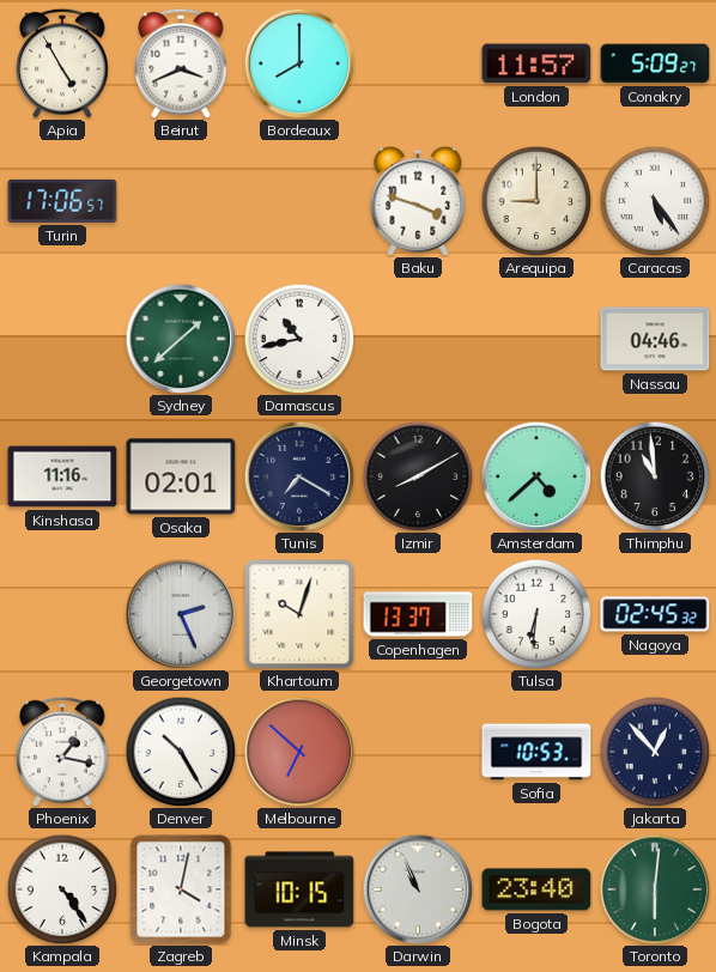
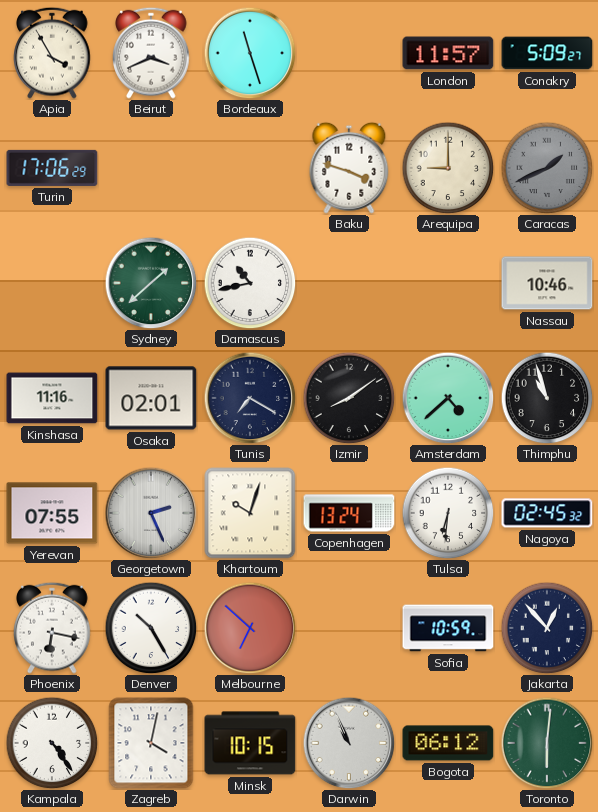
Apia: 4:55 -> 3:55 (52, 53)
Bordeaux: 8:00 -> 11:27 (250, 53)
Turin: 17:06:57 -> 17:06:29 (52, 168)
Caracas: 5:24 -> 1:41 (547, 168)
Caracas dial: white -> grey (547, 168)
Nassau: 04:46 -> 10:46 (547, 283)
Izmir: 8:10 -> 8:09 (349, 398)
Thimphu: 10:59 -> 10:57 (547, 398)
Yerevan: none -> 07:55 (52, 513)
Copenhagen: 13:37 -> 13:24 (349, 513)
Phoenix: 1:17 -> 6:17 (52, 628)
Sofia: 10:53 -> 10:59 (448, 628)
Bogota: 23:40 -> 06:12 (448, 743)
